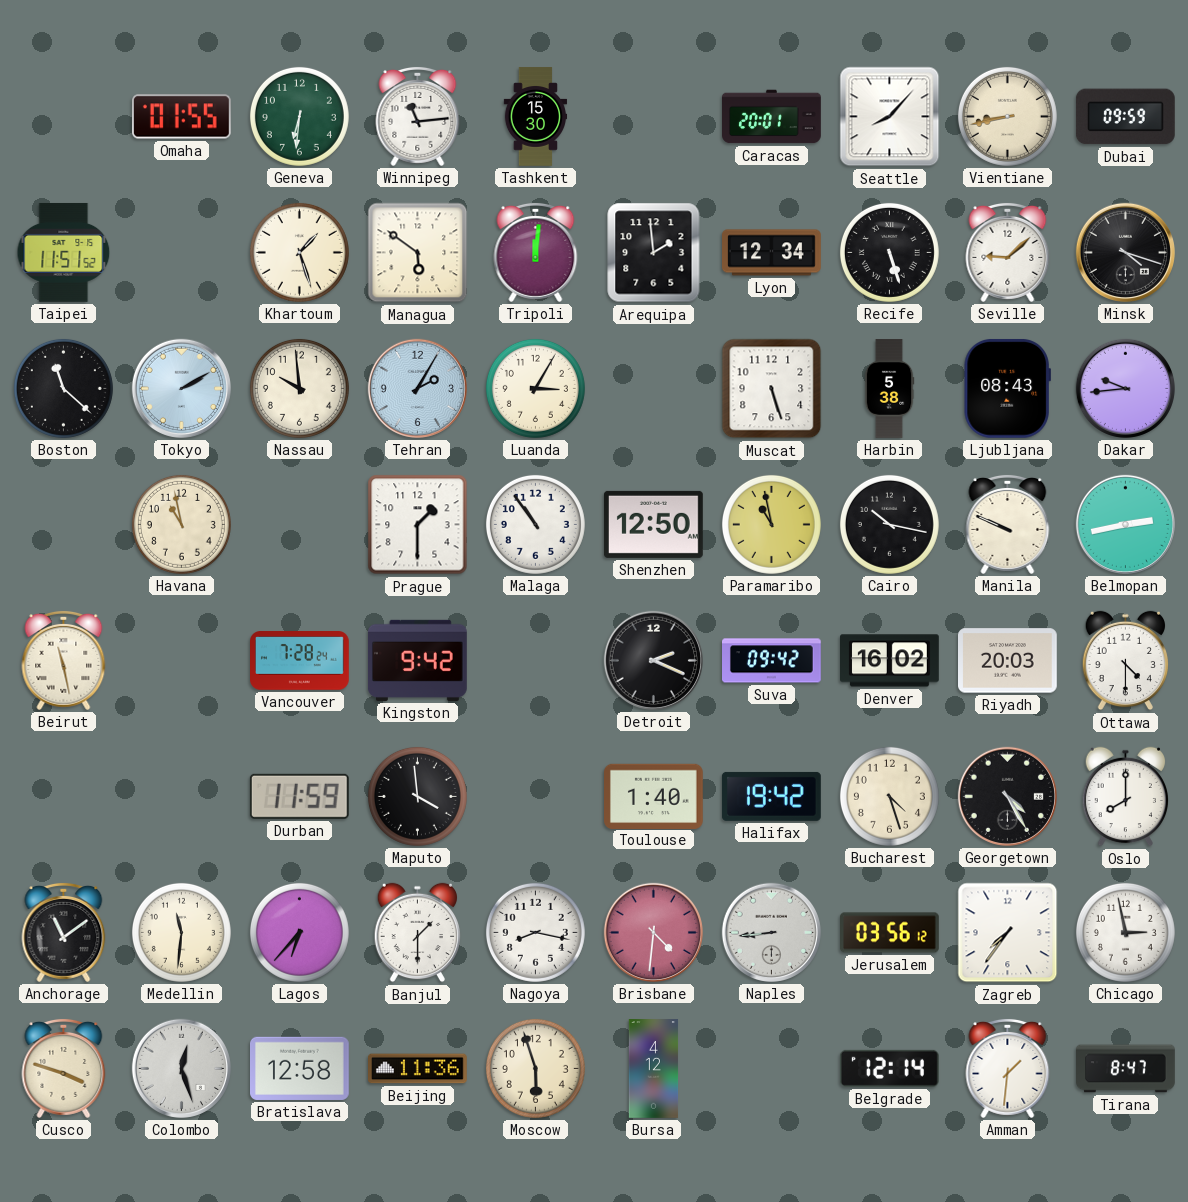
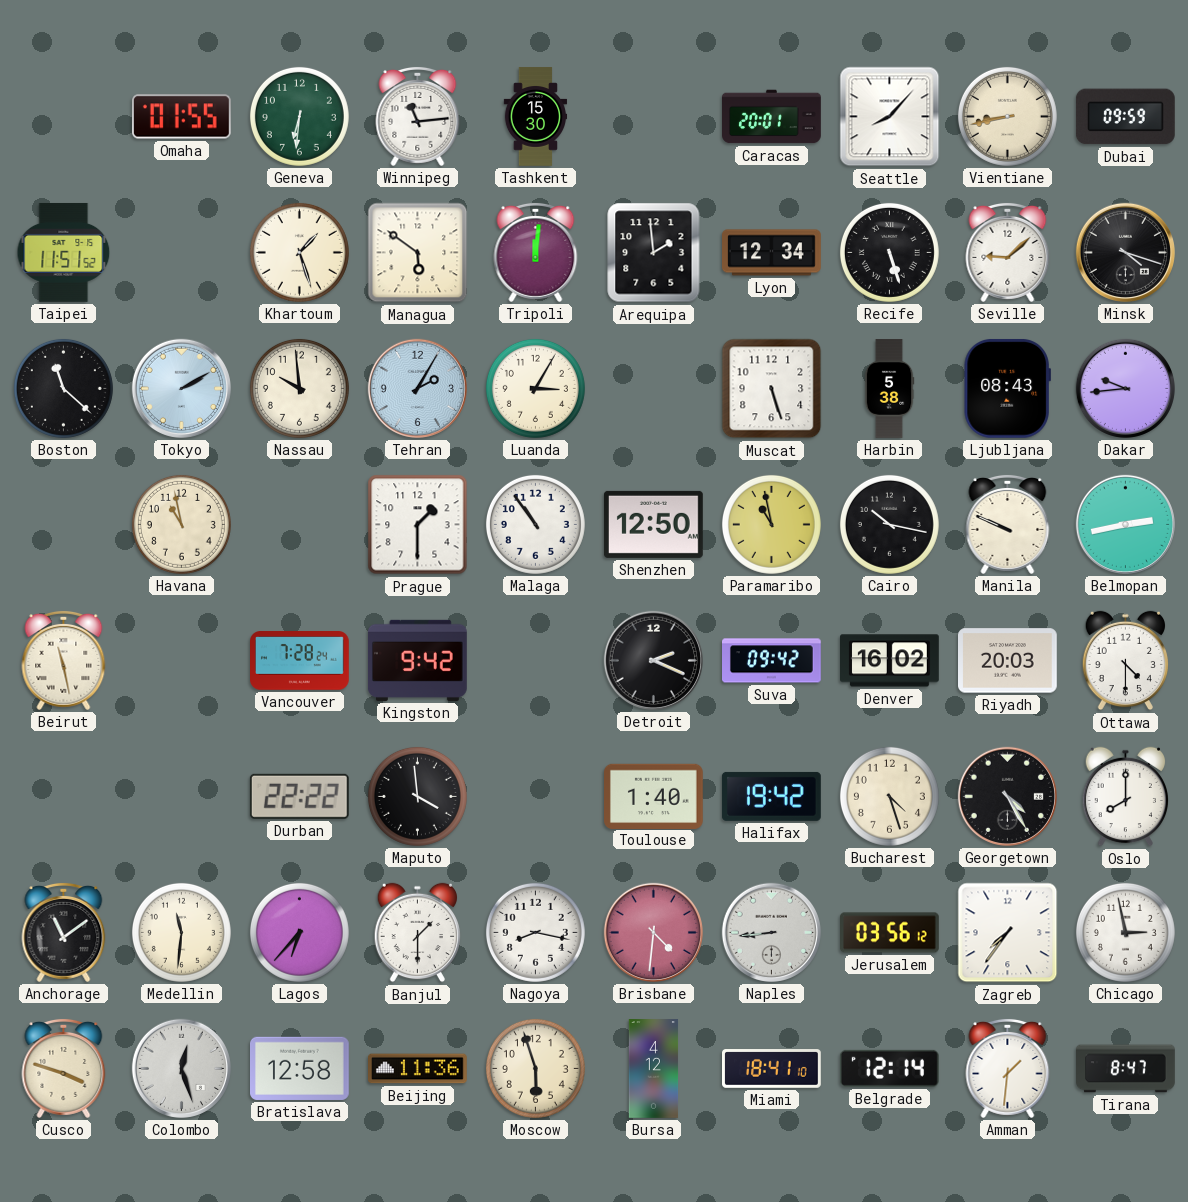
Durban: 11:59 -> 22:22 (299, 796)
Miami: none -> 18:41 (772, 1069)
